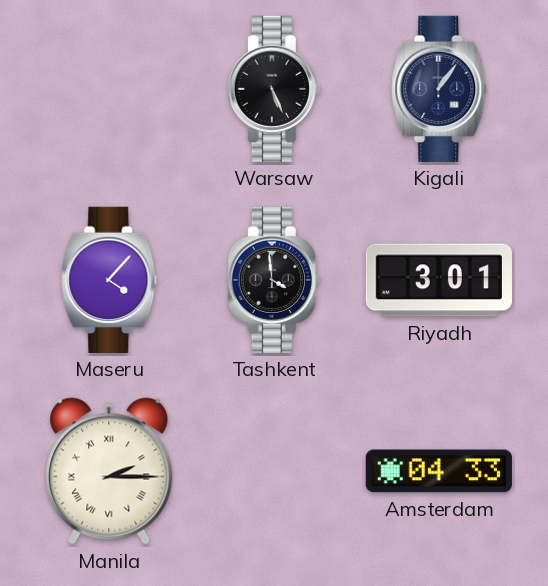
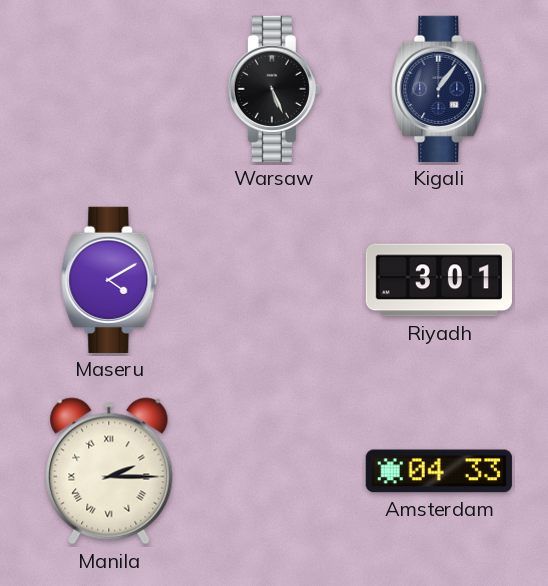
Maseru: 4:07 -> 4:10 (109, 280)
Tashkent: 3:59 -> none (274, 280)
